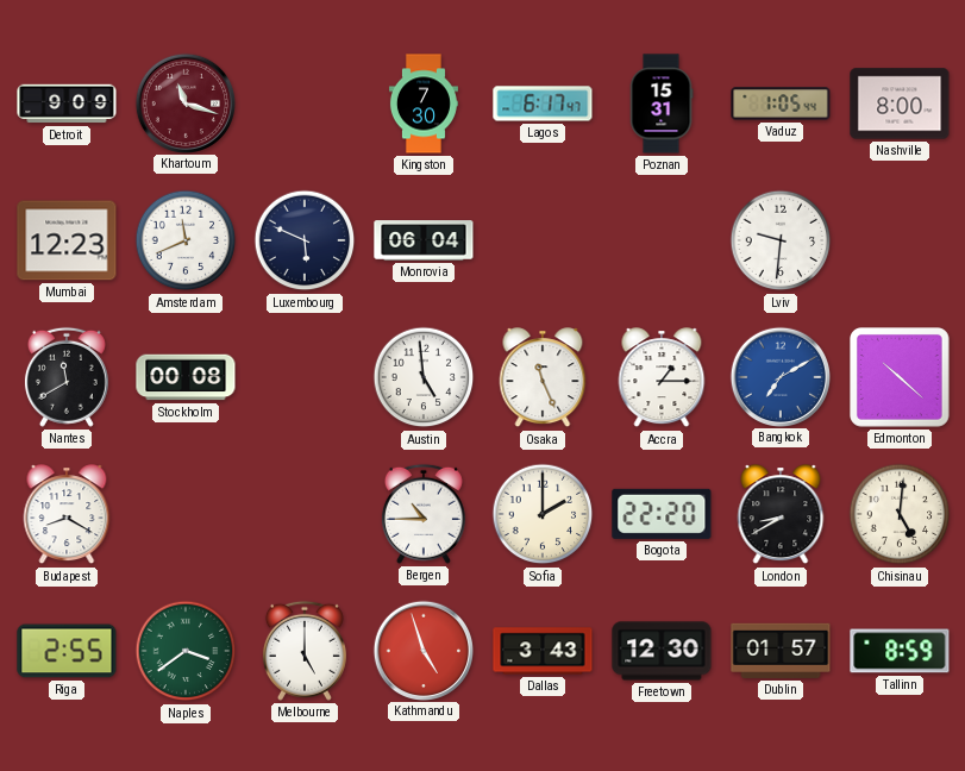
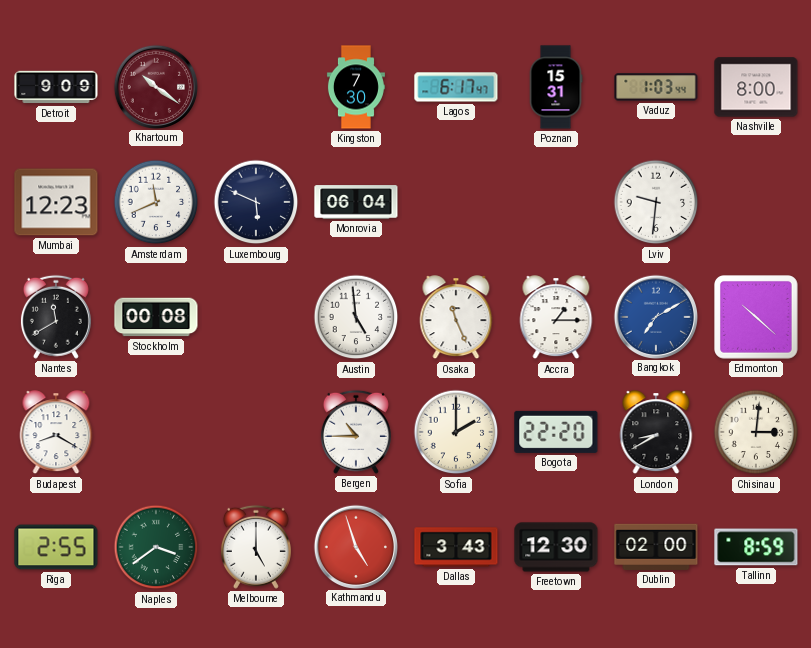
Khartoum: 11:18 -> 10:21 (155, 86)
Vaduz: 1:05 -> 1:03 (656, 87)
Chisinau: 5:01 -> 3:01 (756, 432)
Dublin: 01:57 -> 02:00 (656, 547)
